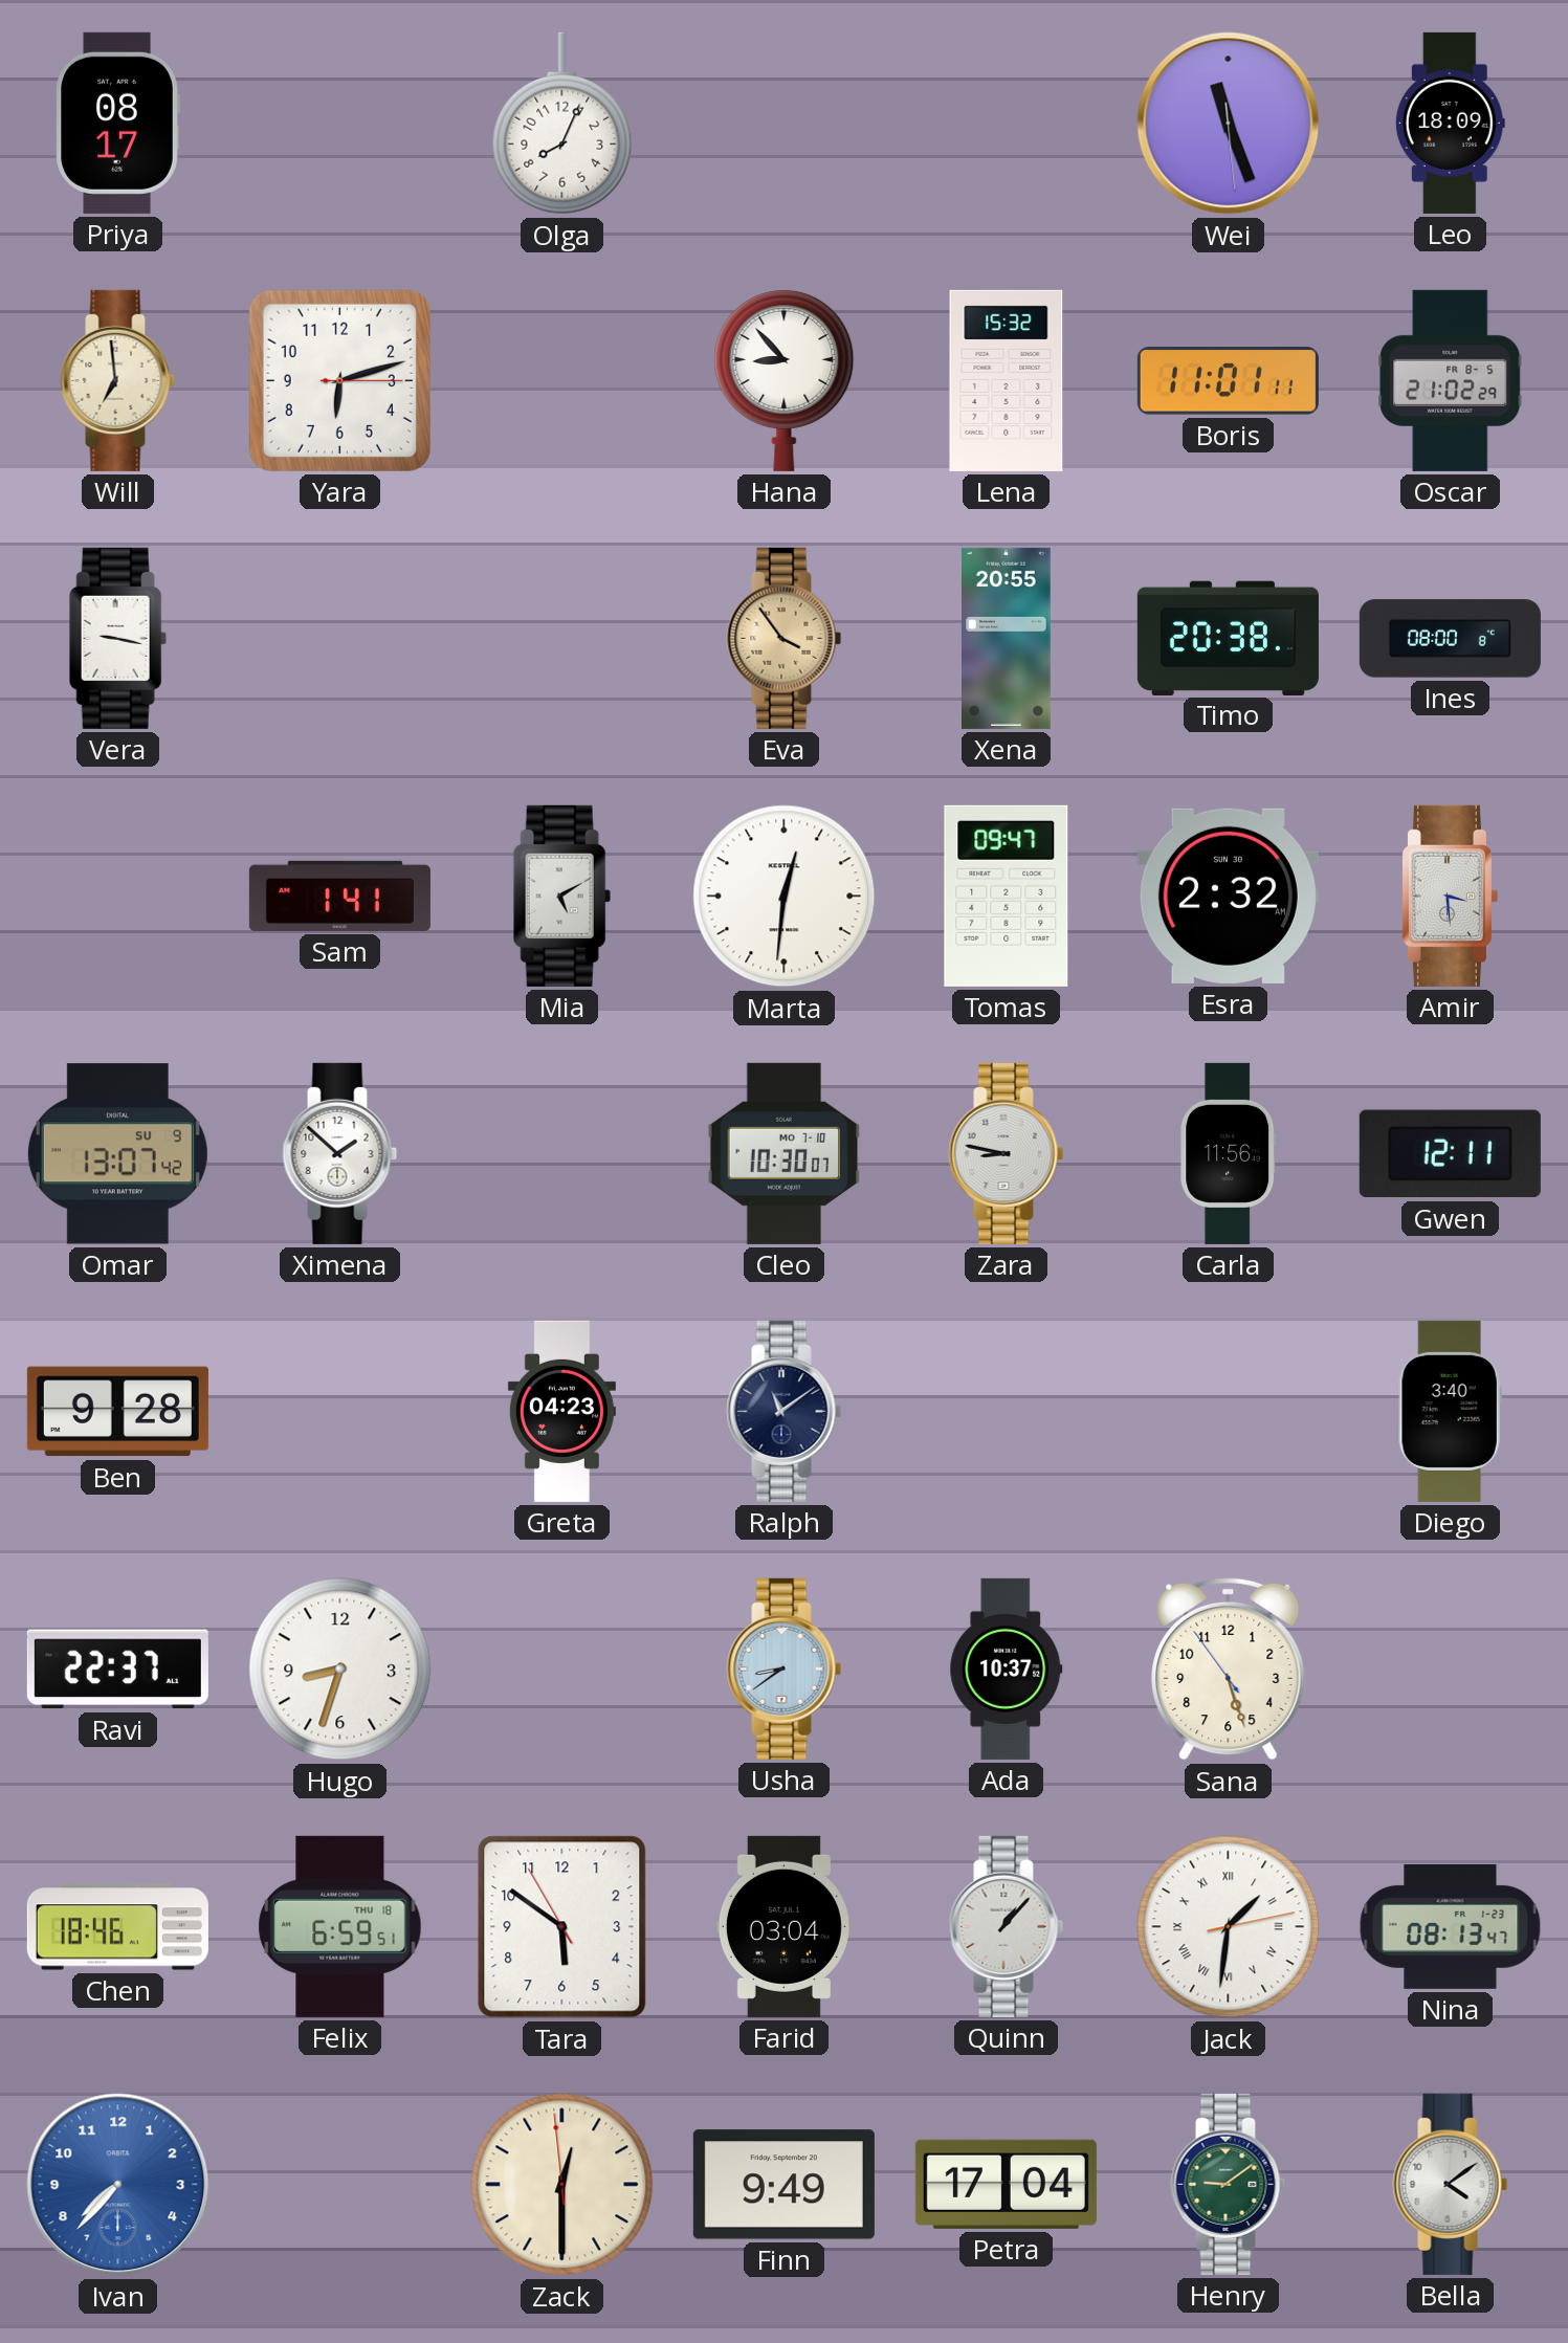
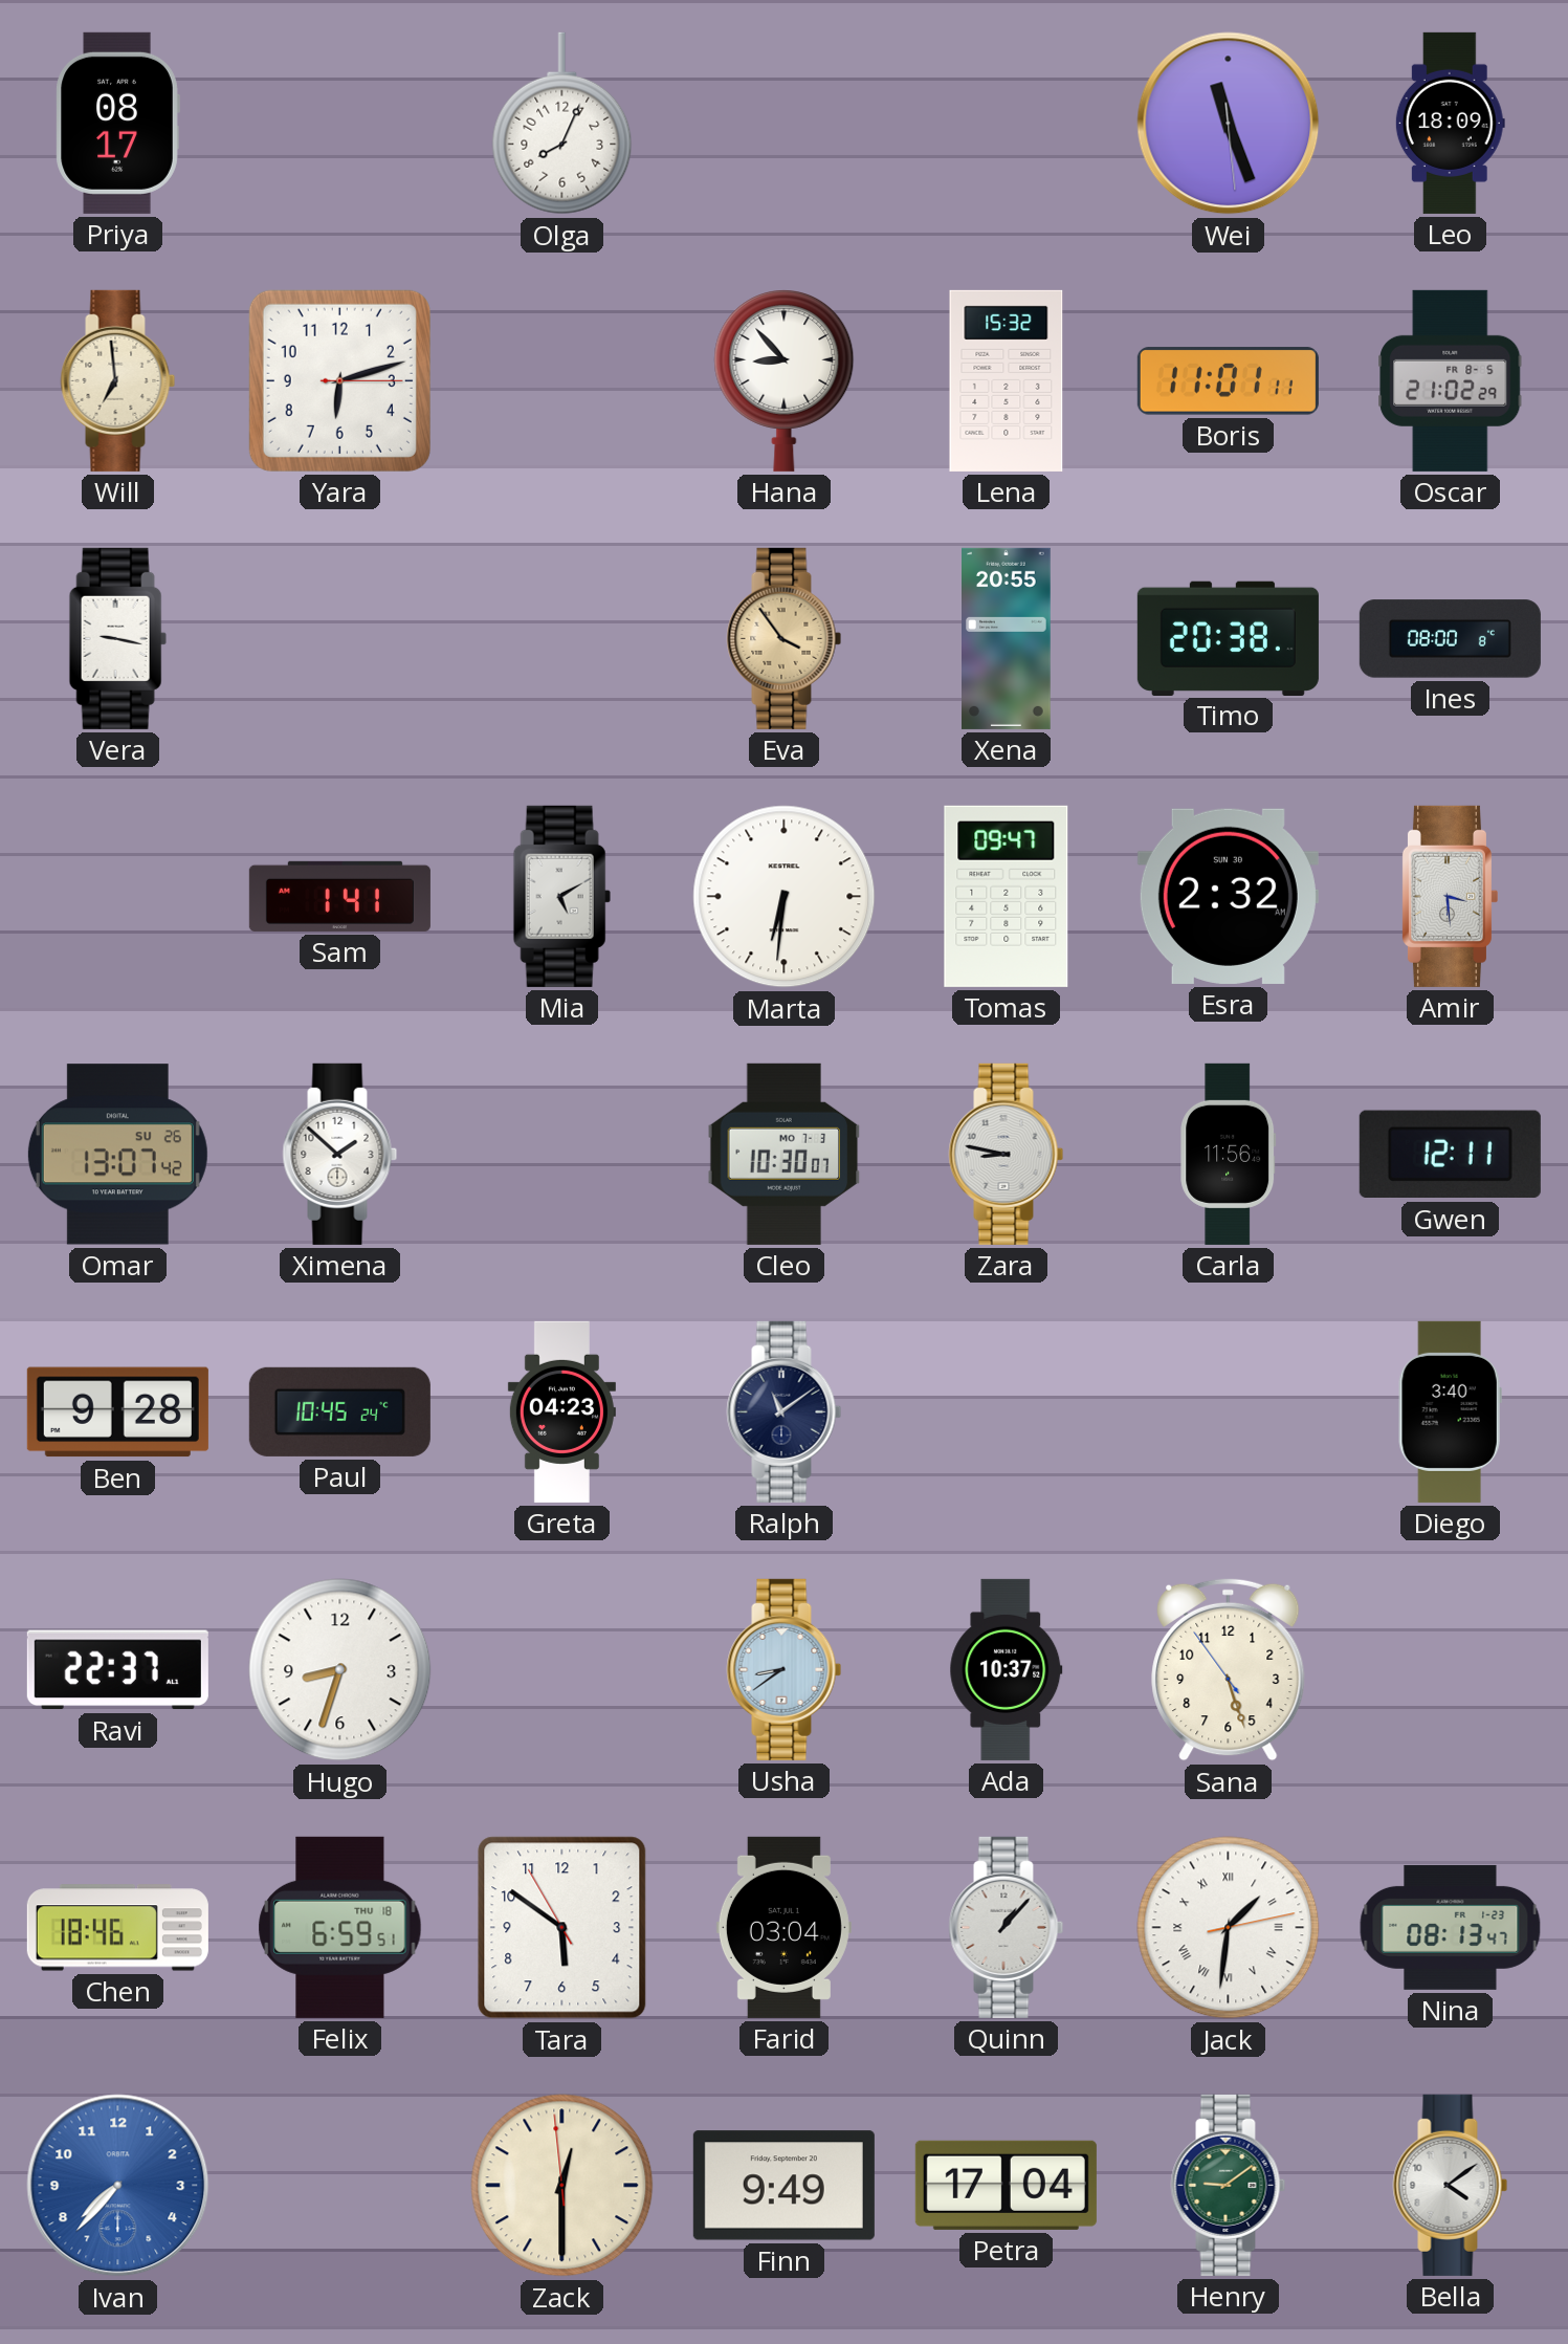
Marta: 12:31 -> 6:31 (785, 897)
Omar date: SU 9 -> SU 26 (117, 1155)
Cleo date: MO 7-10 -> MO 7-3 (785, 1154)
Paul: none -> 10:45 (339, 1411)
